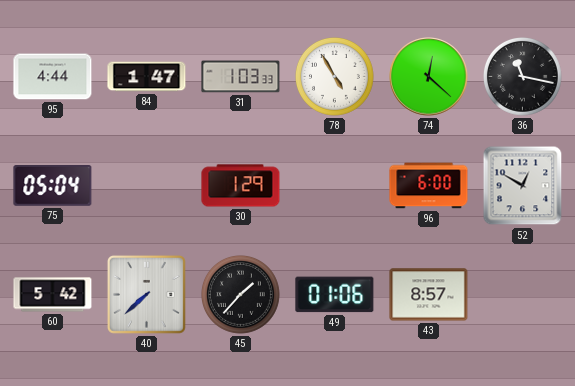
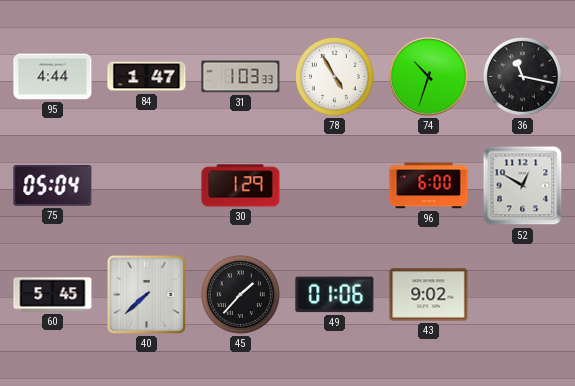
74: 12:22 -> 10:33 (429, 77)
60: 5:42 -> 5:45 (53, 295)
43: 8:57 -> 9:02 (429, 295)
